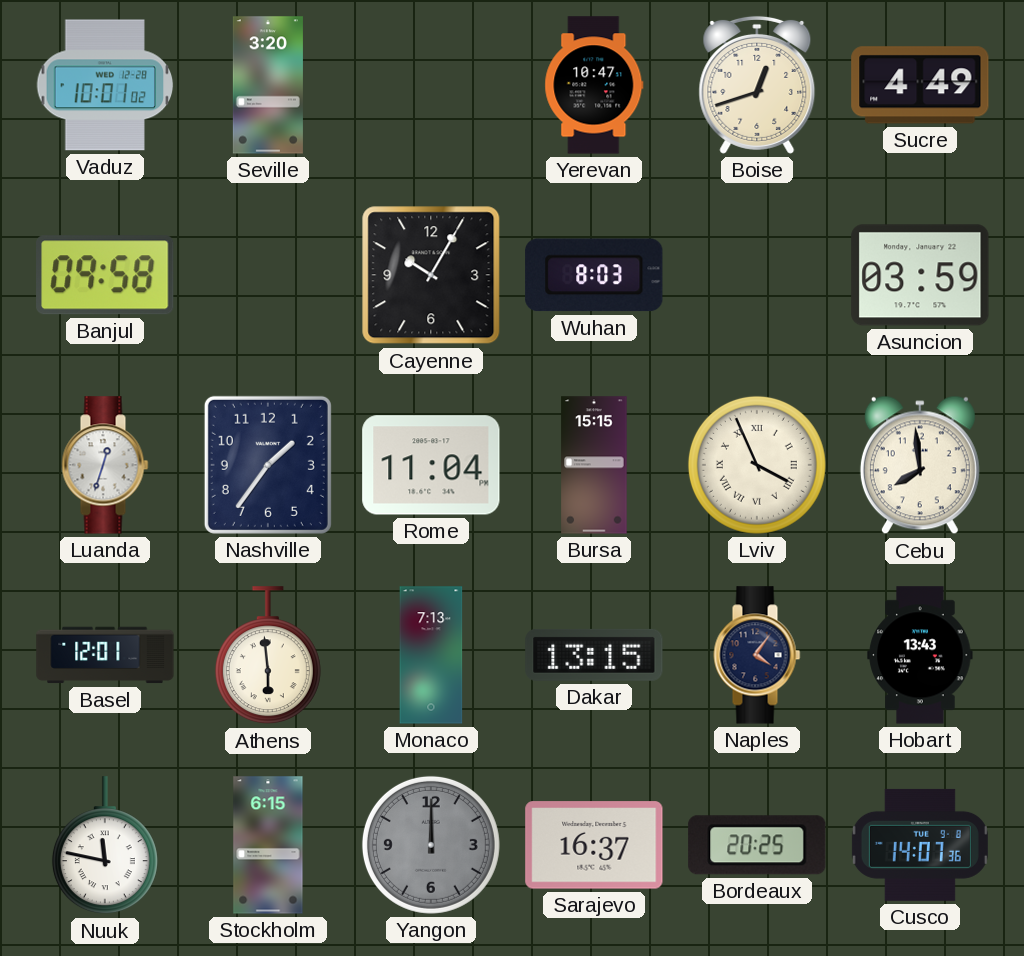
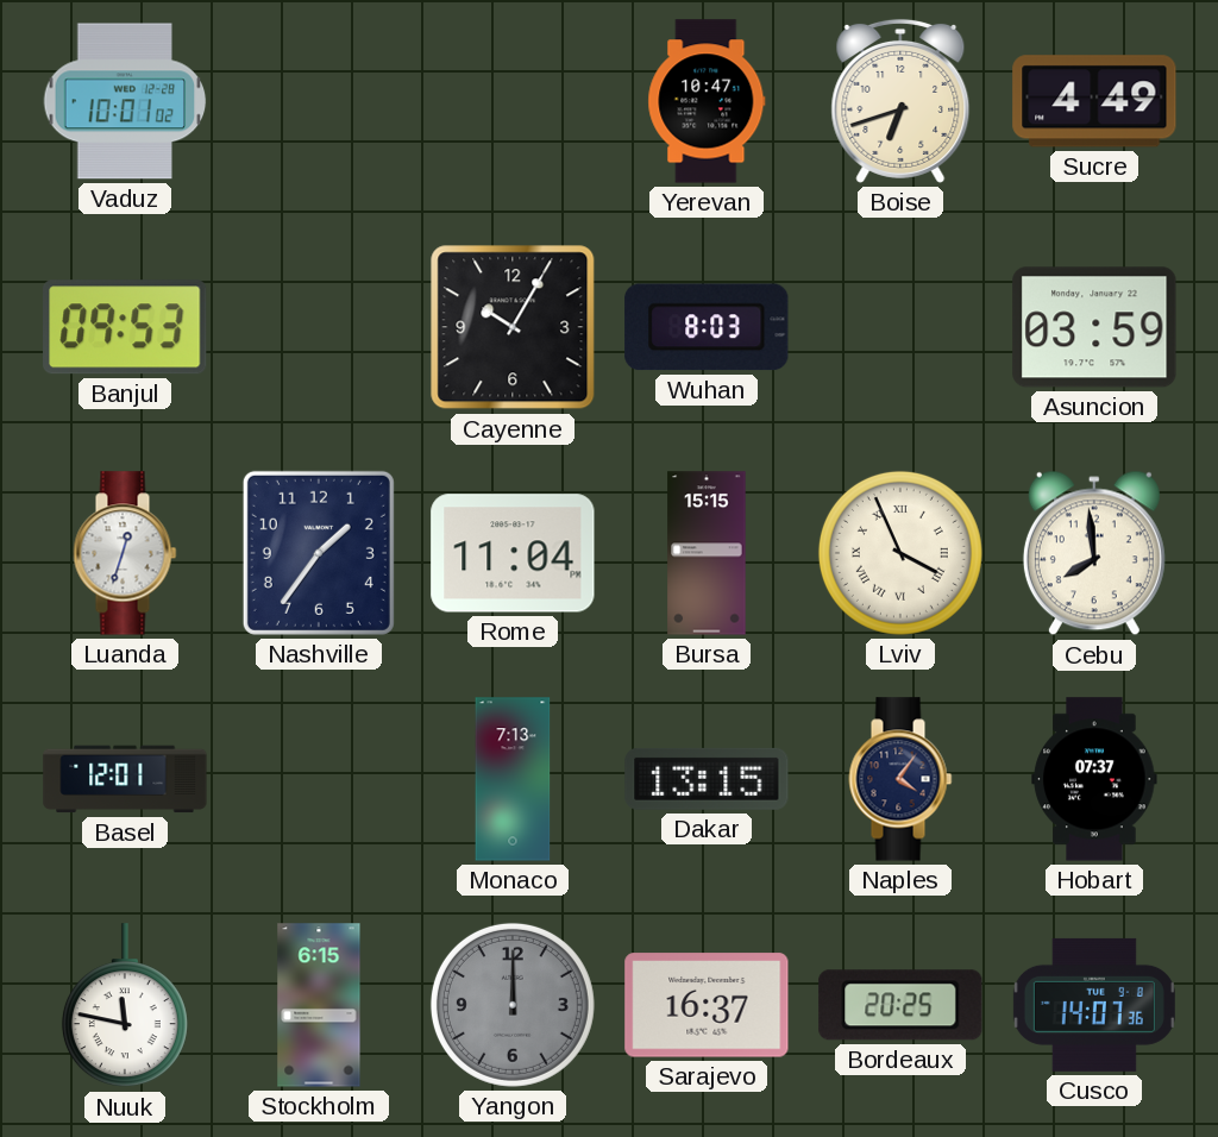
Seville: 3:20 -> none (268, 85)
Boise: 12:42 -> 6:42 (900, 101)
Banjul: 09:58 -> 09:53 (125, 327)
Athens: 5:59 -> none (268, 656)
Hobart: 13:43 -> 07:37 (1094, 779)
